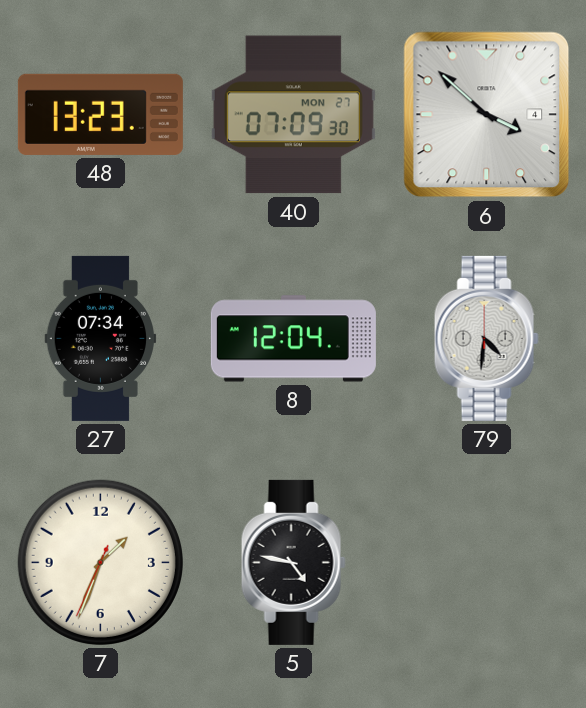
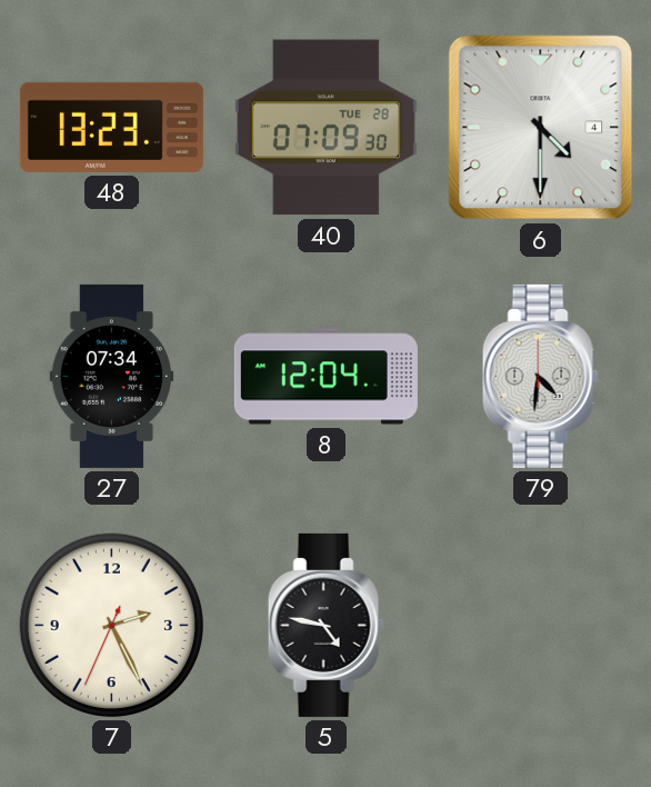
40 date: MON 27 -> TUE 28 (325, 128)
6: 3:52 -> 4:30 (541, 128)
7: 1:33 -> 2:25 (111, 625)
